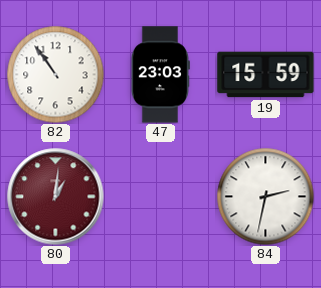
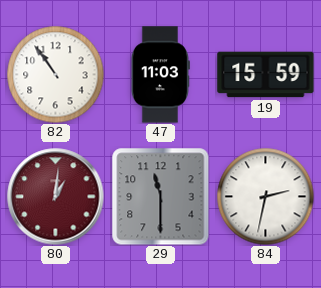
47: 23:03 -> 11:03 (160, 75)
29: none -> 11:30 (161, 197)
